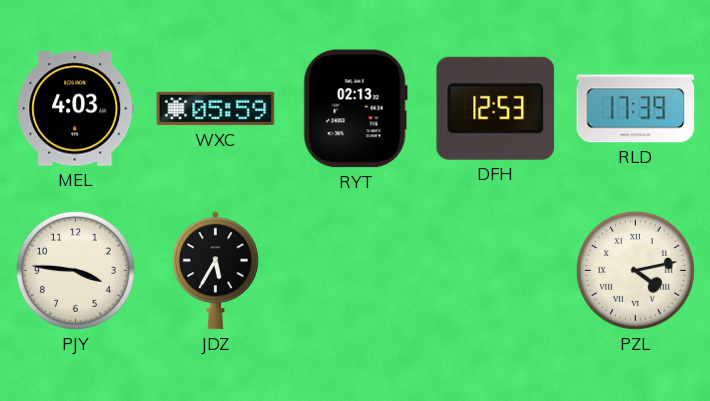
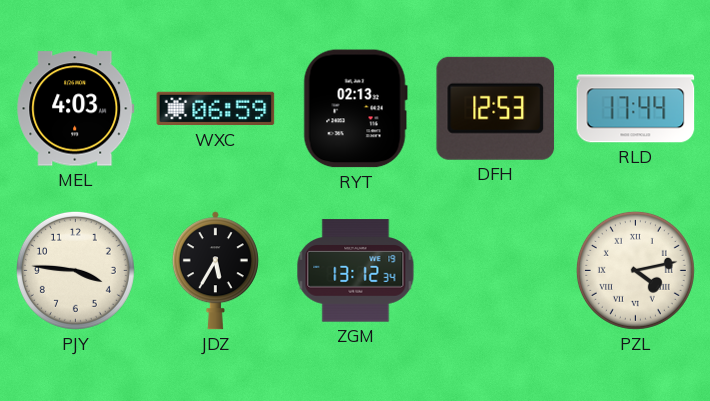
WXC: 05:59 -> 06:59 (216, 109)
RLD: 17:39 -> 17:44 (636, 109)
ZGM: none -> 13:12 (356, 271)
